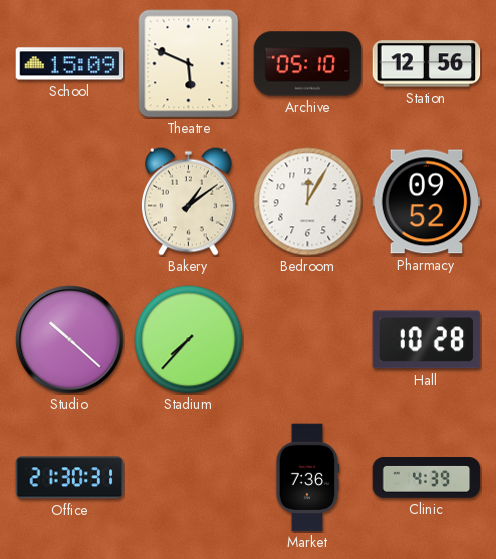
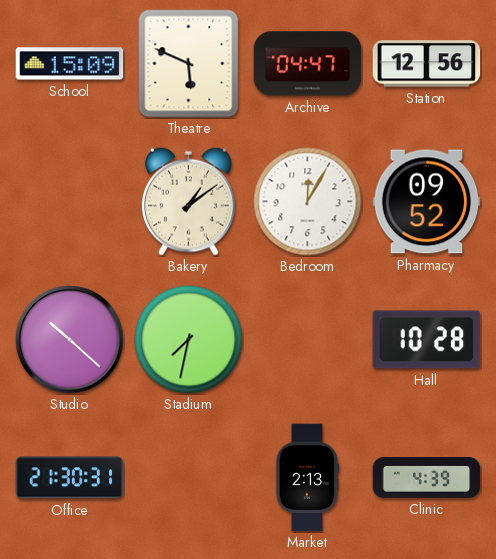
Archive: 05:10 -> 04:47 (308, 64)
Stadium: 7:37 -> 7:32 (189, 340)
Market: 7:36 -> 2:13 (308, 478)
